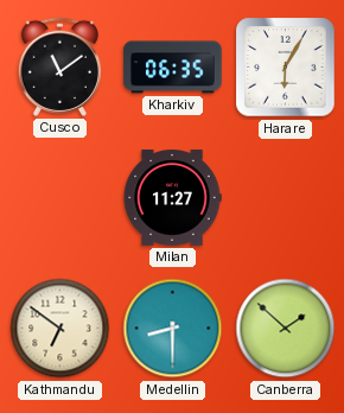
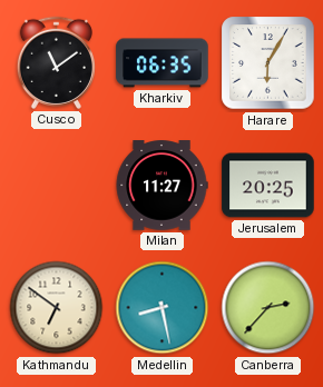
Jerusalem: none -> 20:25 (268, 186)
Medellin: 8:30 -> 8:28 (163, 308)
Canberra: 1:52 -> 2:37 (268, 308)
